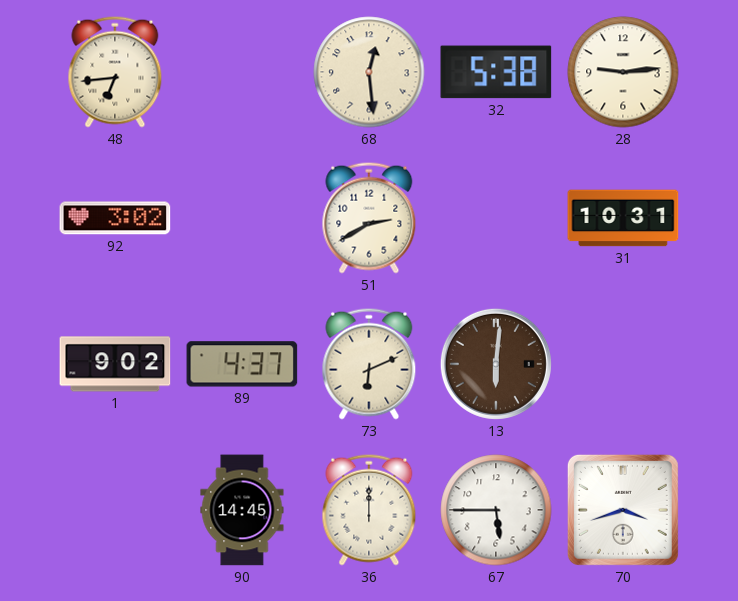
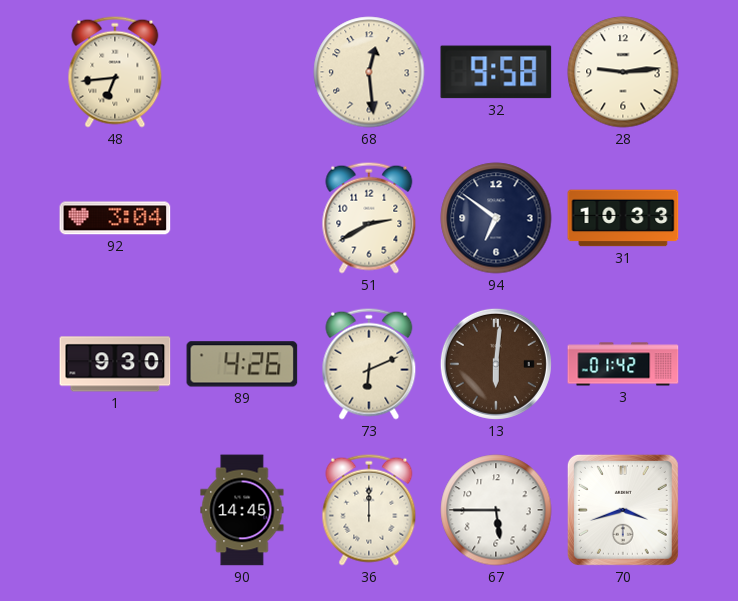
32: 5:38 -> 9:58 (496, 72)
92: 3:02 -> 3:04 (115, 218)
94: none -> 6:51 (496, 218)
31: 10:31 -> 10:33 (623, 218)
1: 9:02 -> 9:30 (115, 364)
89: 4:37 -> 4:26 (242, 364)
3: none -> 01:42 (623, 364)
